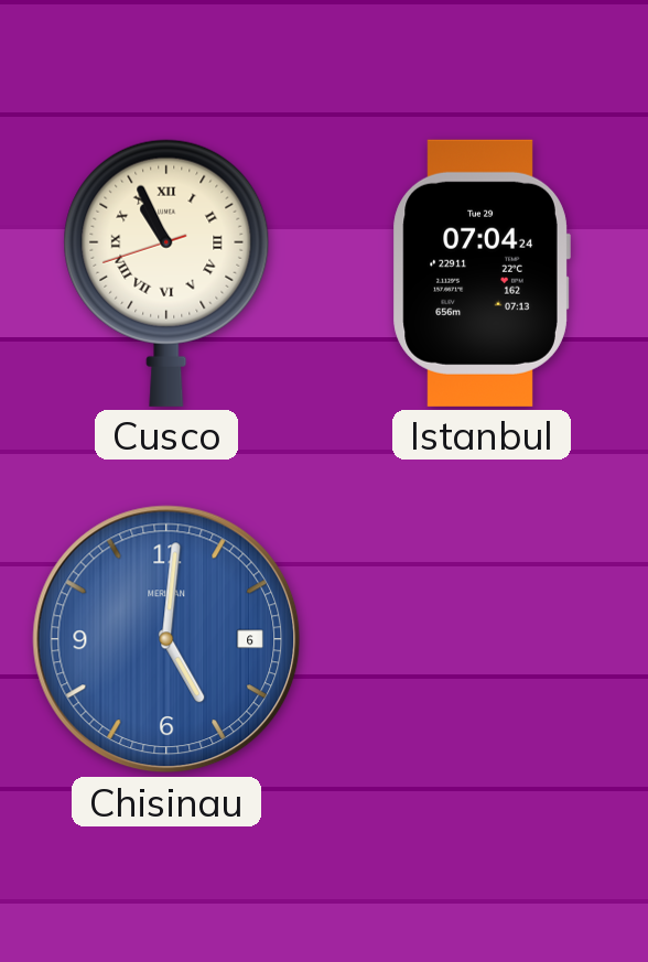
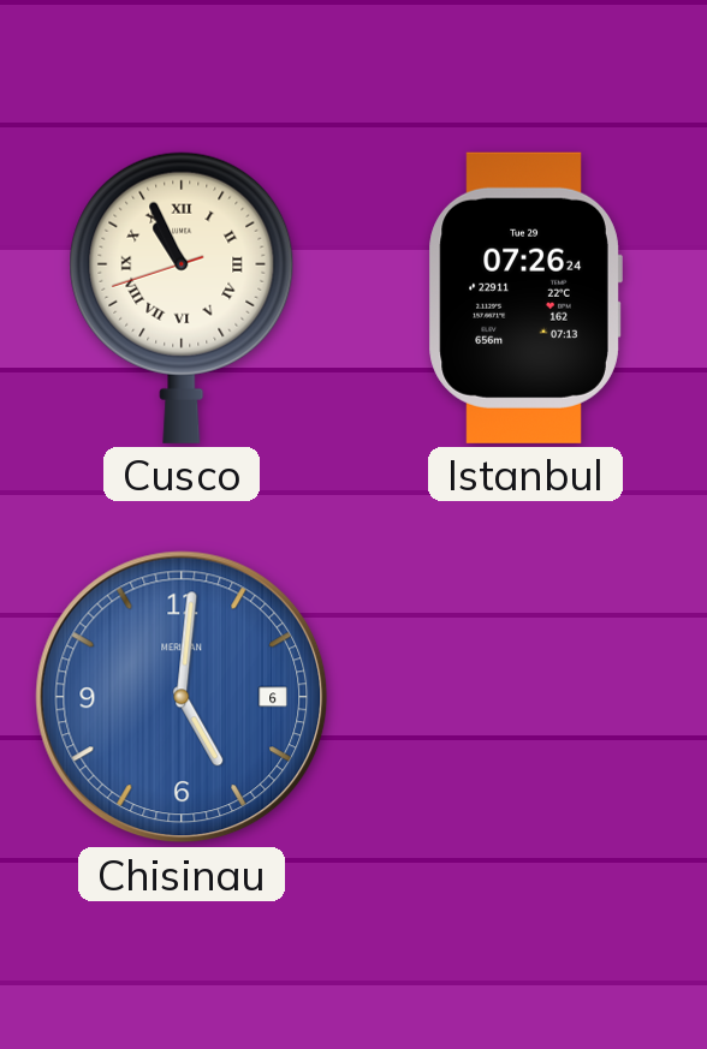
Istanbul: 07:04 -> 07:26 (525, 298)
